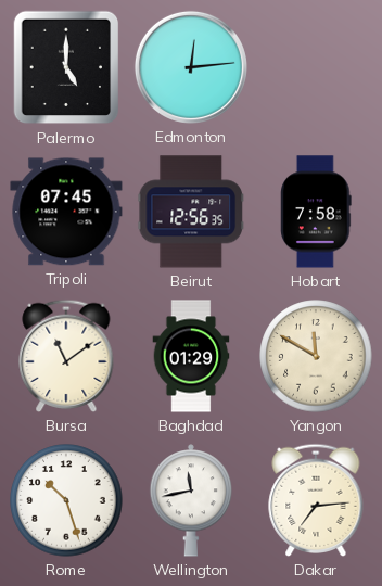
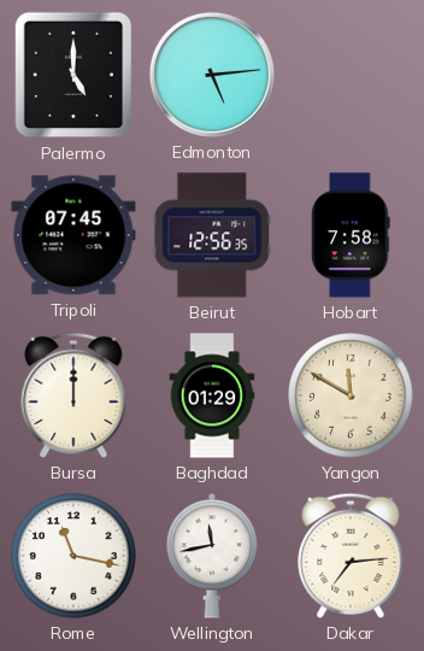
Edmonton: 12:14 -> 5:14 (212, 75)
Bursa: 11:09 -> 12:00 (73, 395)
Rome: 10:27 -> 11:17 (73, 556)
